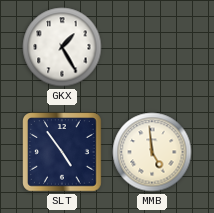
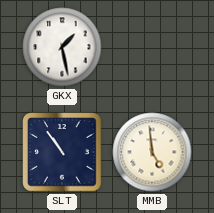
GKX: 1:25 -> 1:28 (62, 47)
SLT: 4:54 -> 10:54 (62, 152)
